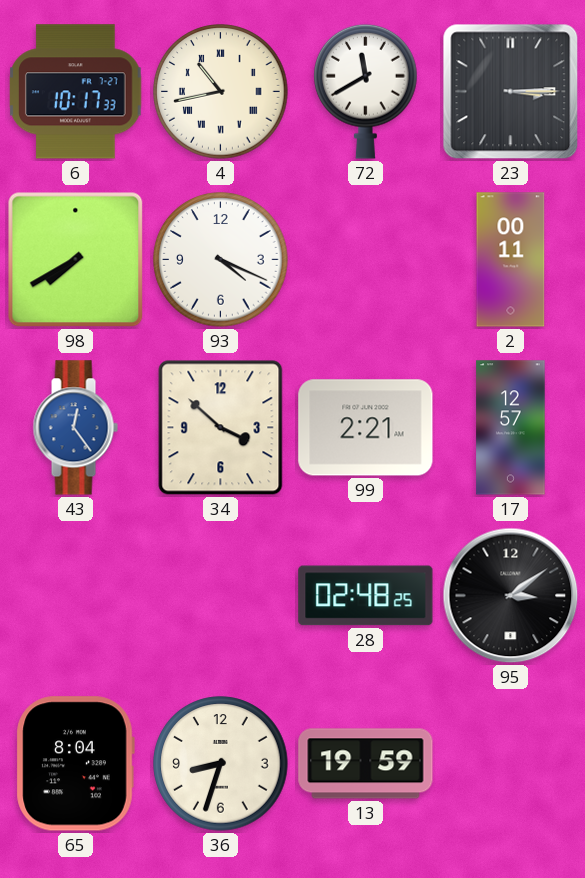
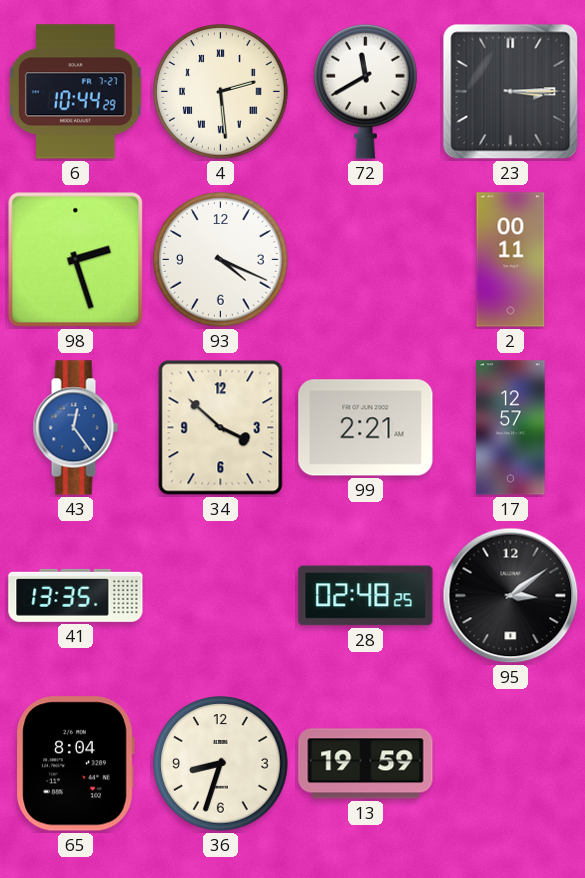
6: 10:17 -> 10:44 (76, 92)
4: 10:43 -> 2:29 (221, 92)
98: 7:40 -> 2:27 (76, 260)
41: none -> 13:35 (76, 595)
